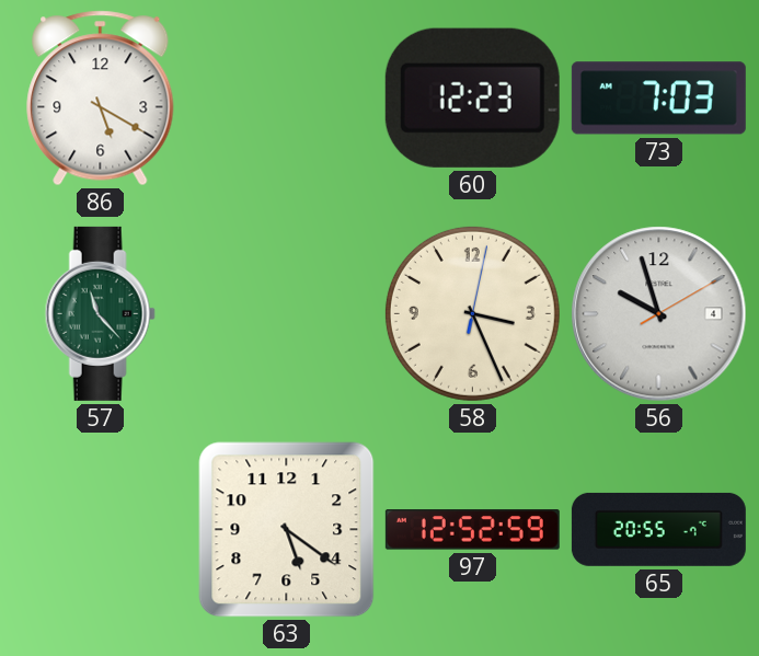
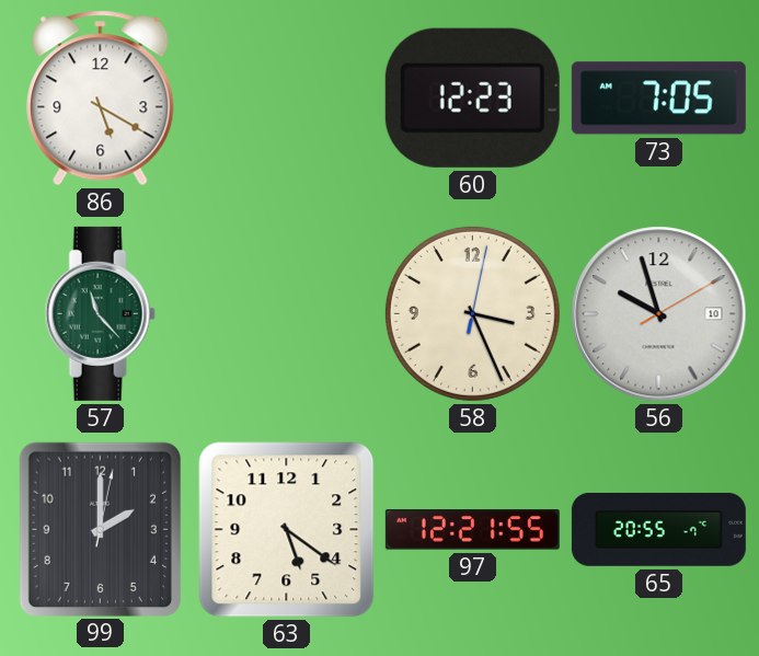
73: 7:03 -> 7:05 (658, 99)
56 date: 4 -> 10 (659, 314)
99: none -> 2:00 (100, 529)
97: 12:52 -> 12:21 (472, 530)
